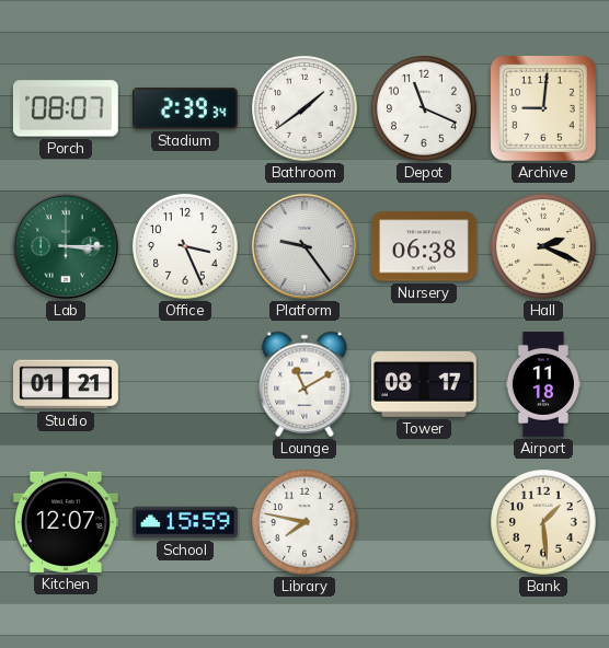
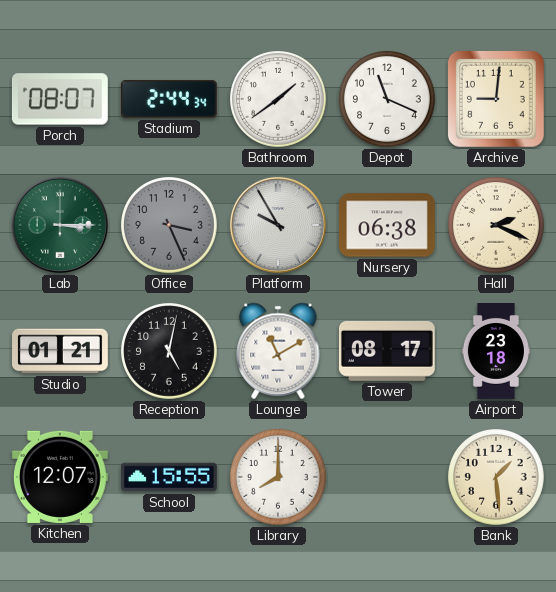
Stadium: 2:39 -> 2:44 (169, 99)
Office dial: white -> grey (170, 226)
Platform: 9:24 -> 9:55 (278, 225)
Reception: none -> 5:02 (170, 352)
Airport: 11:18 -> 23:18 (495, 352)
School: 15:59 -> 15:55 (169, 477)
Library: 7:47 -> 8:00 (279, 478)
